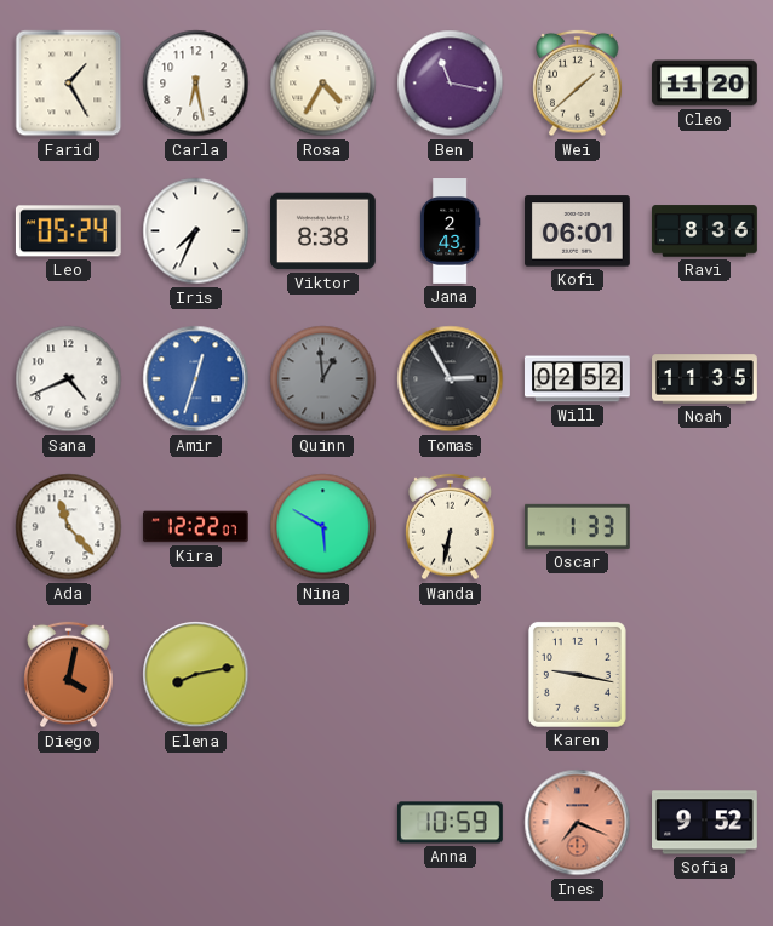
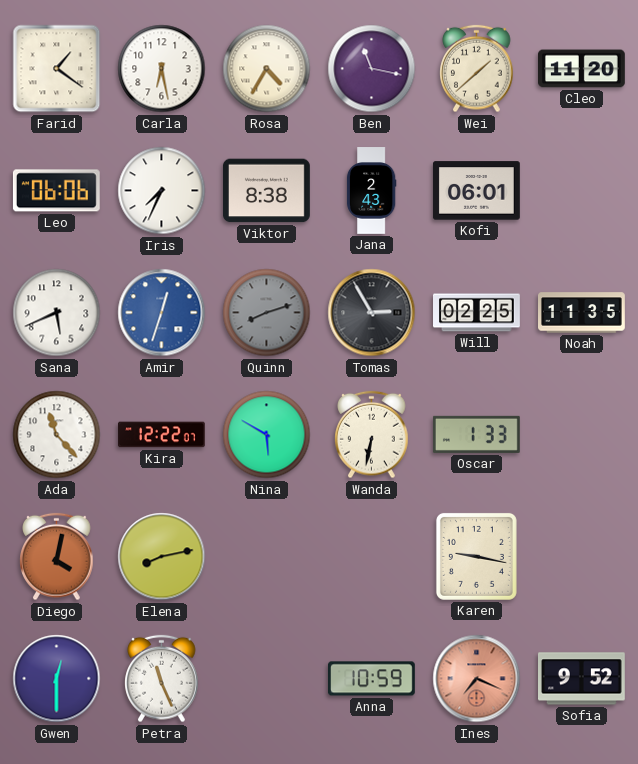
Farid: 1:25 -> 1:21 (57, 69)
Leo: 05:24 -> 06:06 (56, 191)
Ravi: 8:36 -> none (705, 232)
Sana: 4:41 -> 5:41 (57, 313)
Quinn: 12:59 -> 8:12 (267, 313)
Will: 02:52 -> 02:25 (477, 313)
Gwen: none -> 12:30 (57, 679)
Petra: none -> 11:26 (162, 679)
